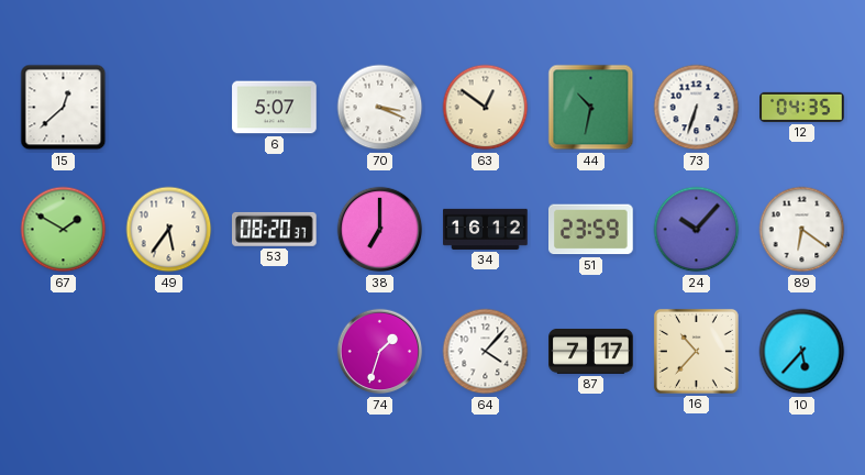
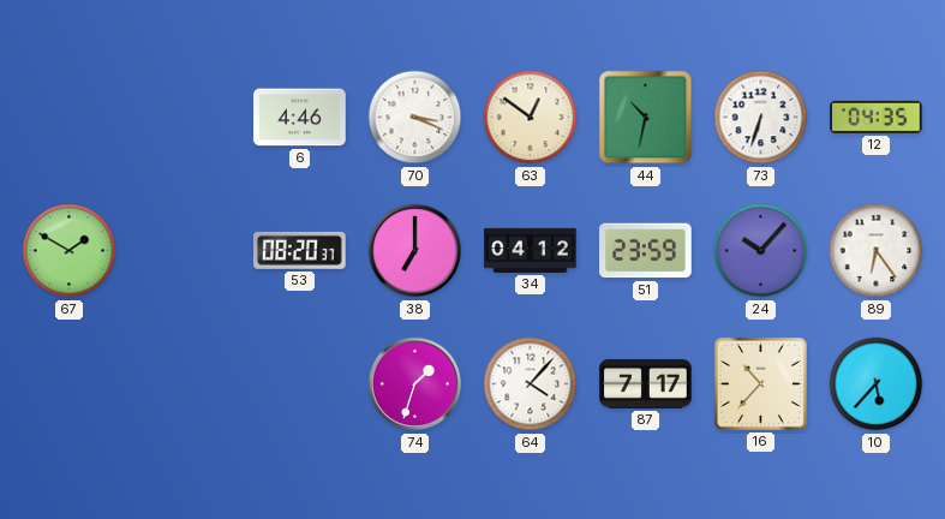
15: 12:38 -> none (64, 108)
6: 5:07 -> 4:46 (300, 118)
49: 5:36 -> none (169, 230)
34: 16:12 -> 04:12 (531, 250)
89: 6:21 -> 6:24 (877, 251)
